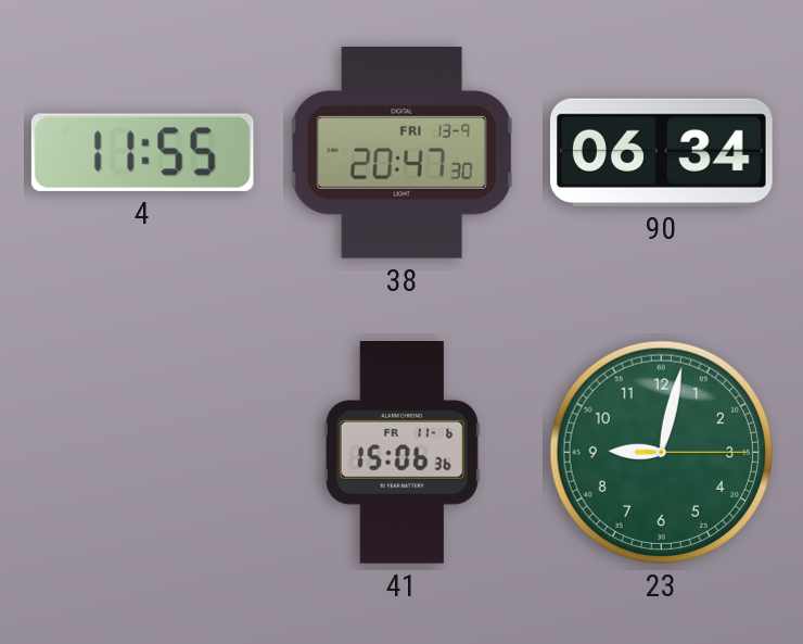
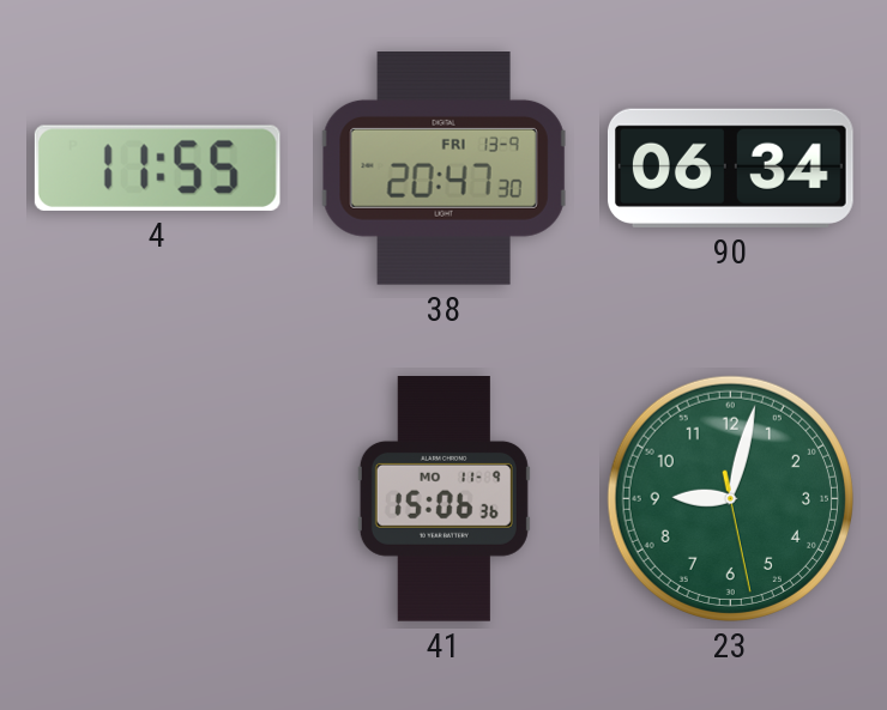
41 date: FR 11-6 -> MO 11-9 (444, 499)
23: 9:02:15 -> 9:02:28 (730, 498)
